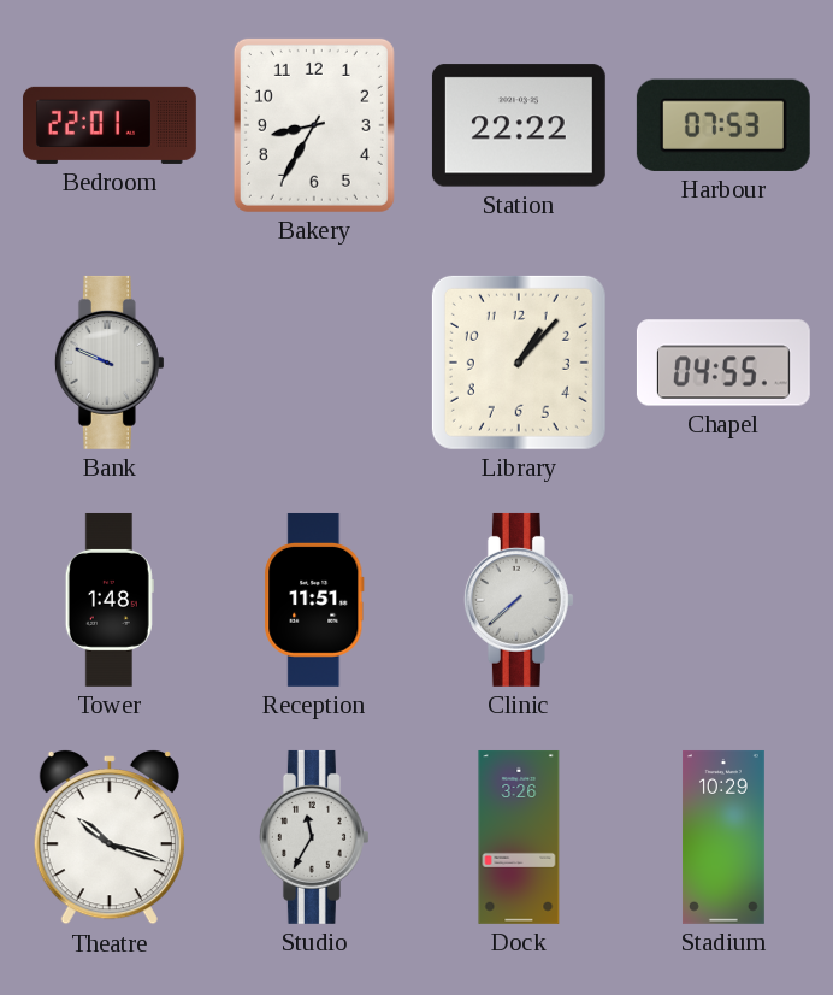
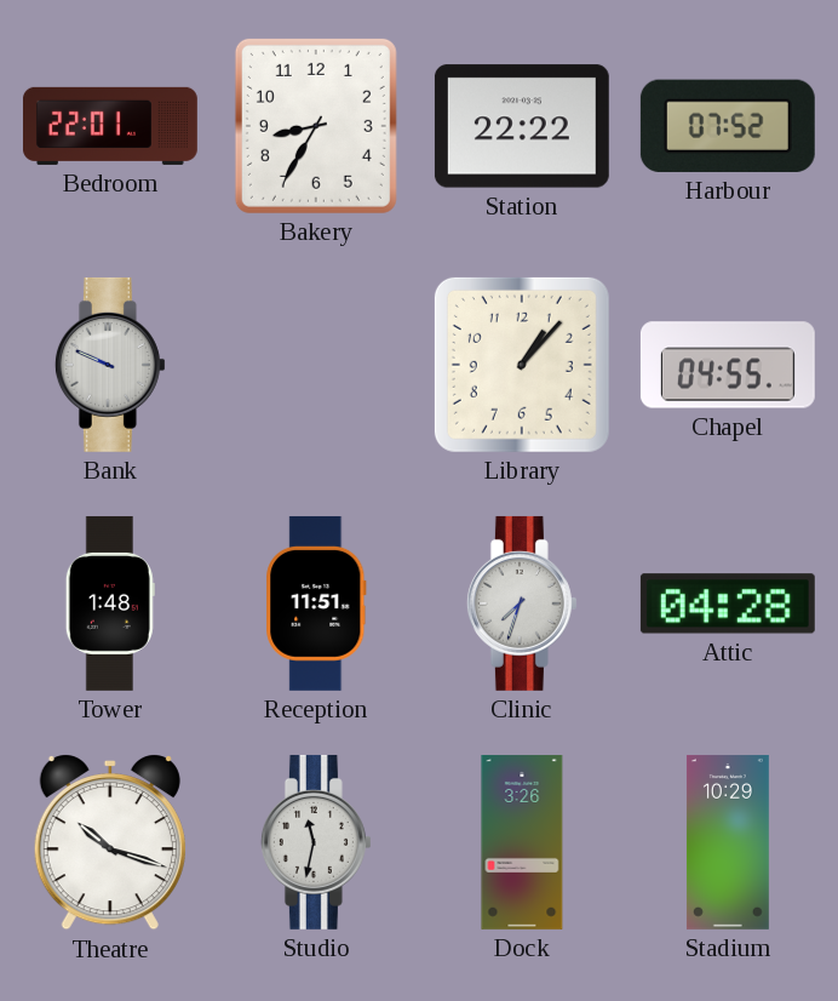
Harbour: 07:53 -> 07:52 (728, 126)
Clinic: 7:38 -> 7:33 (522, 604)
Attic: none -> 04:28 (728, 604)
Studio: 11:35 -> 11:32 (316, 842)
